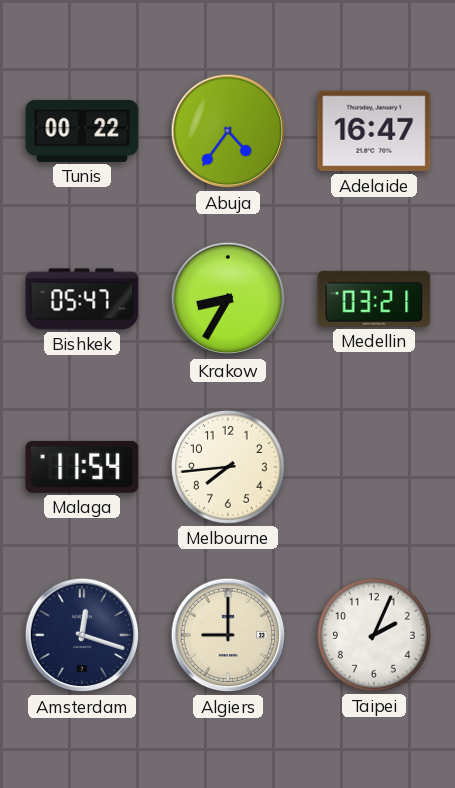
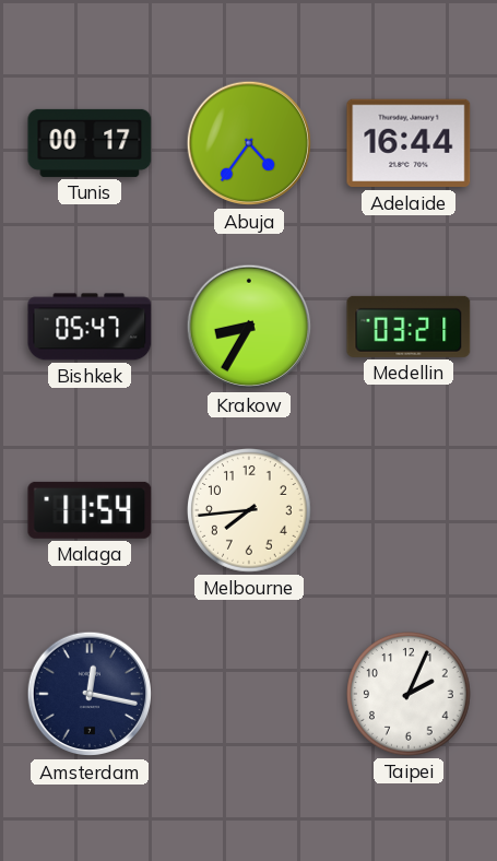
Tunis: 00:22 -> 00:17 (90, 143)
Adelaide: 16:47 -> 16:44 (409, 143)
Amsterdam: 12:18 -> 12:17 (90, 694)
Algiers: 9:00 -> none (228, 635)
